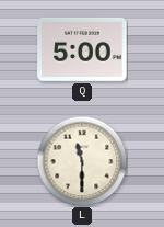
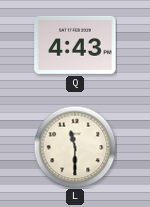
Q: 5:00 -> 4:43 (75, 45)
